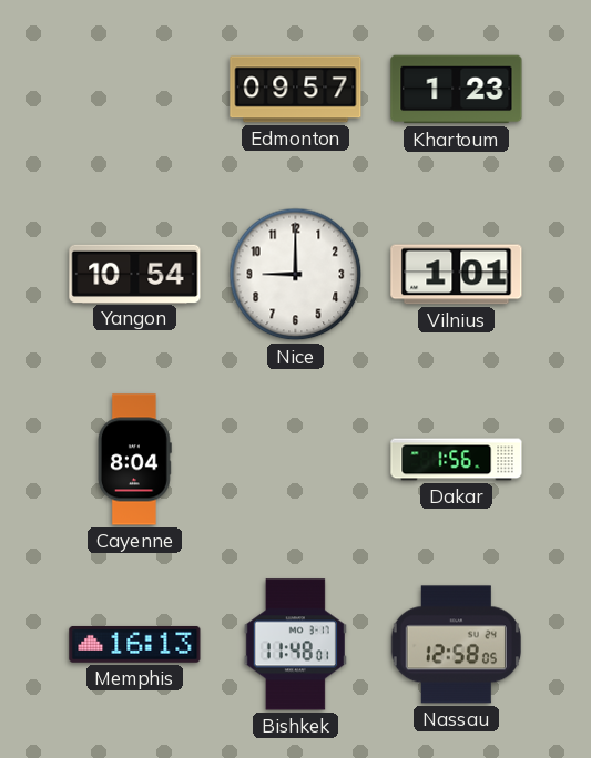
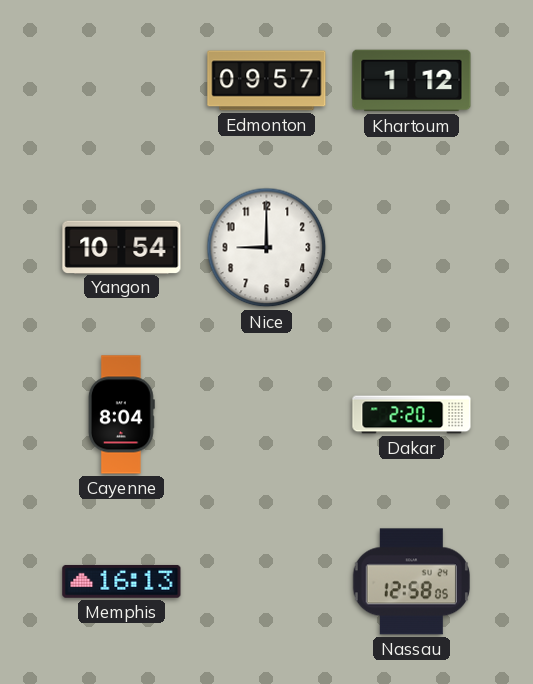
Khartoum: 1:23 -> 1:12 (412, 81)
Vilnius: 1:01 -> none (457, 275)
Dakar: 1:56 -> 2:20 (412, 415)
Bishkek: 11:48 -> none (295, 645)
